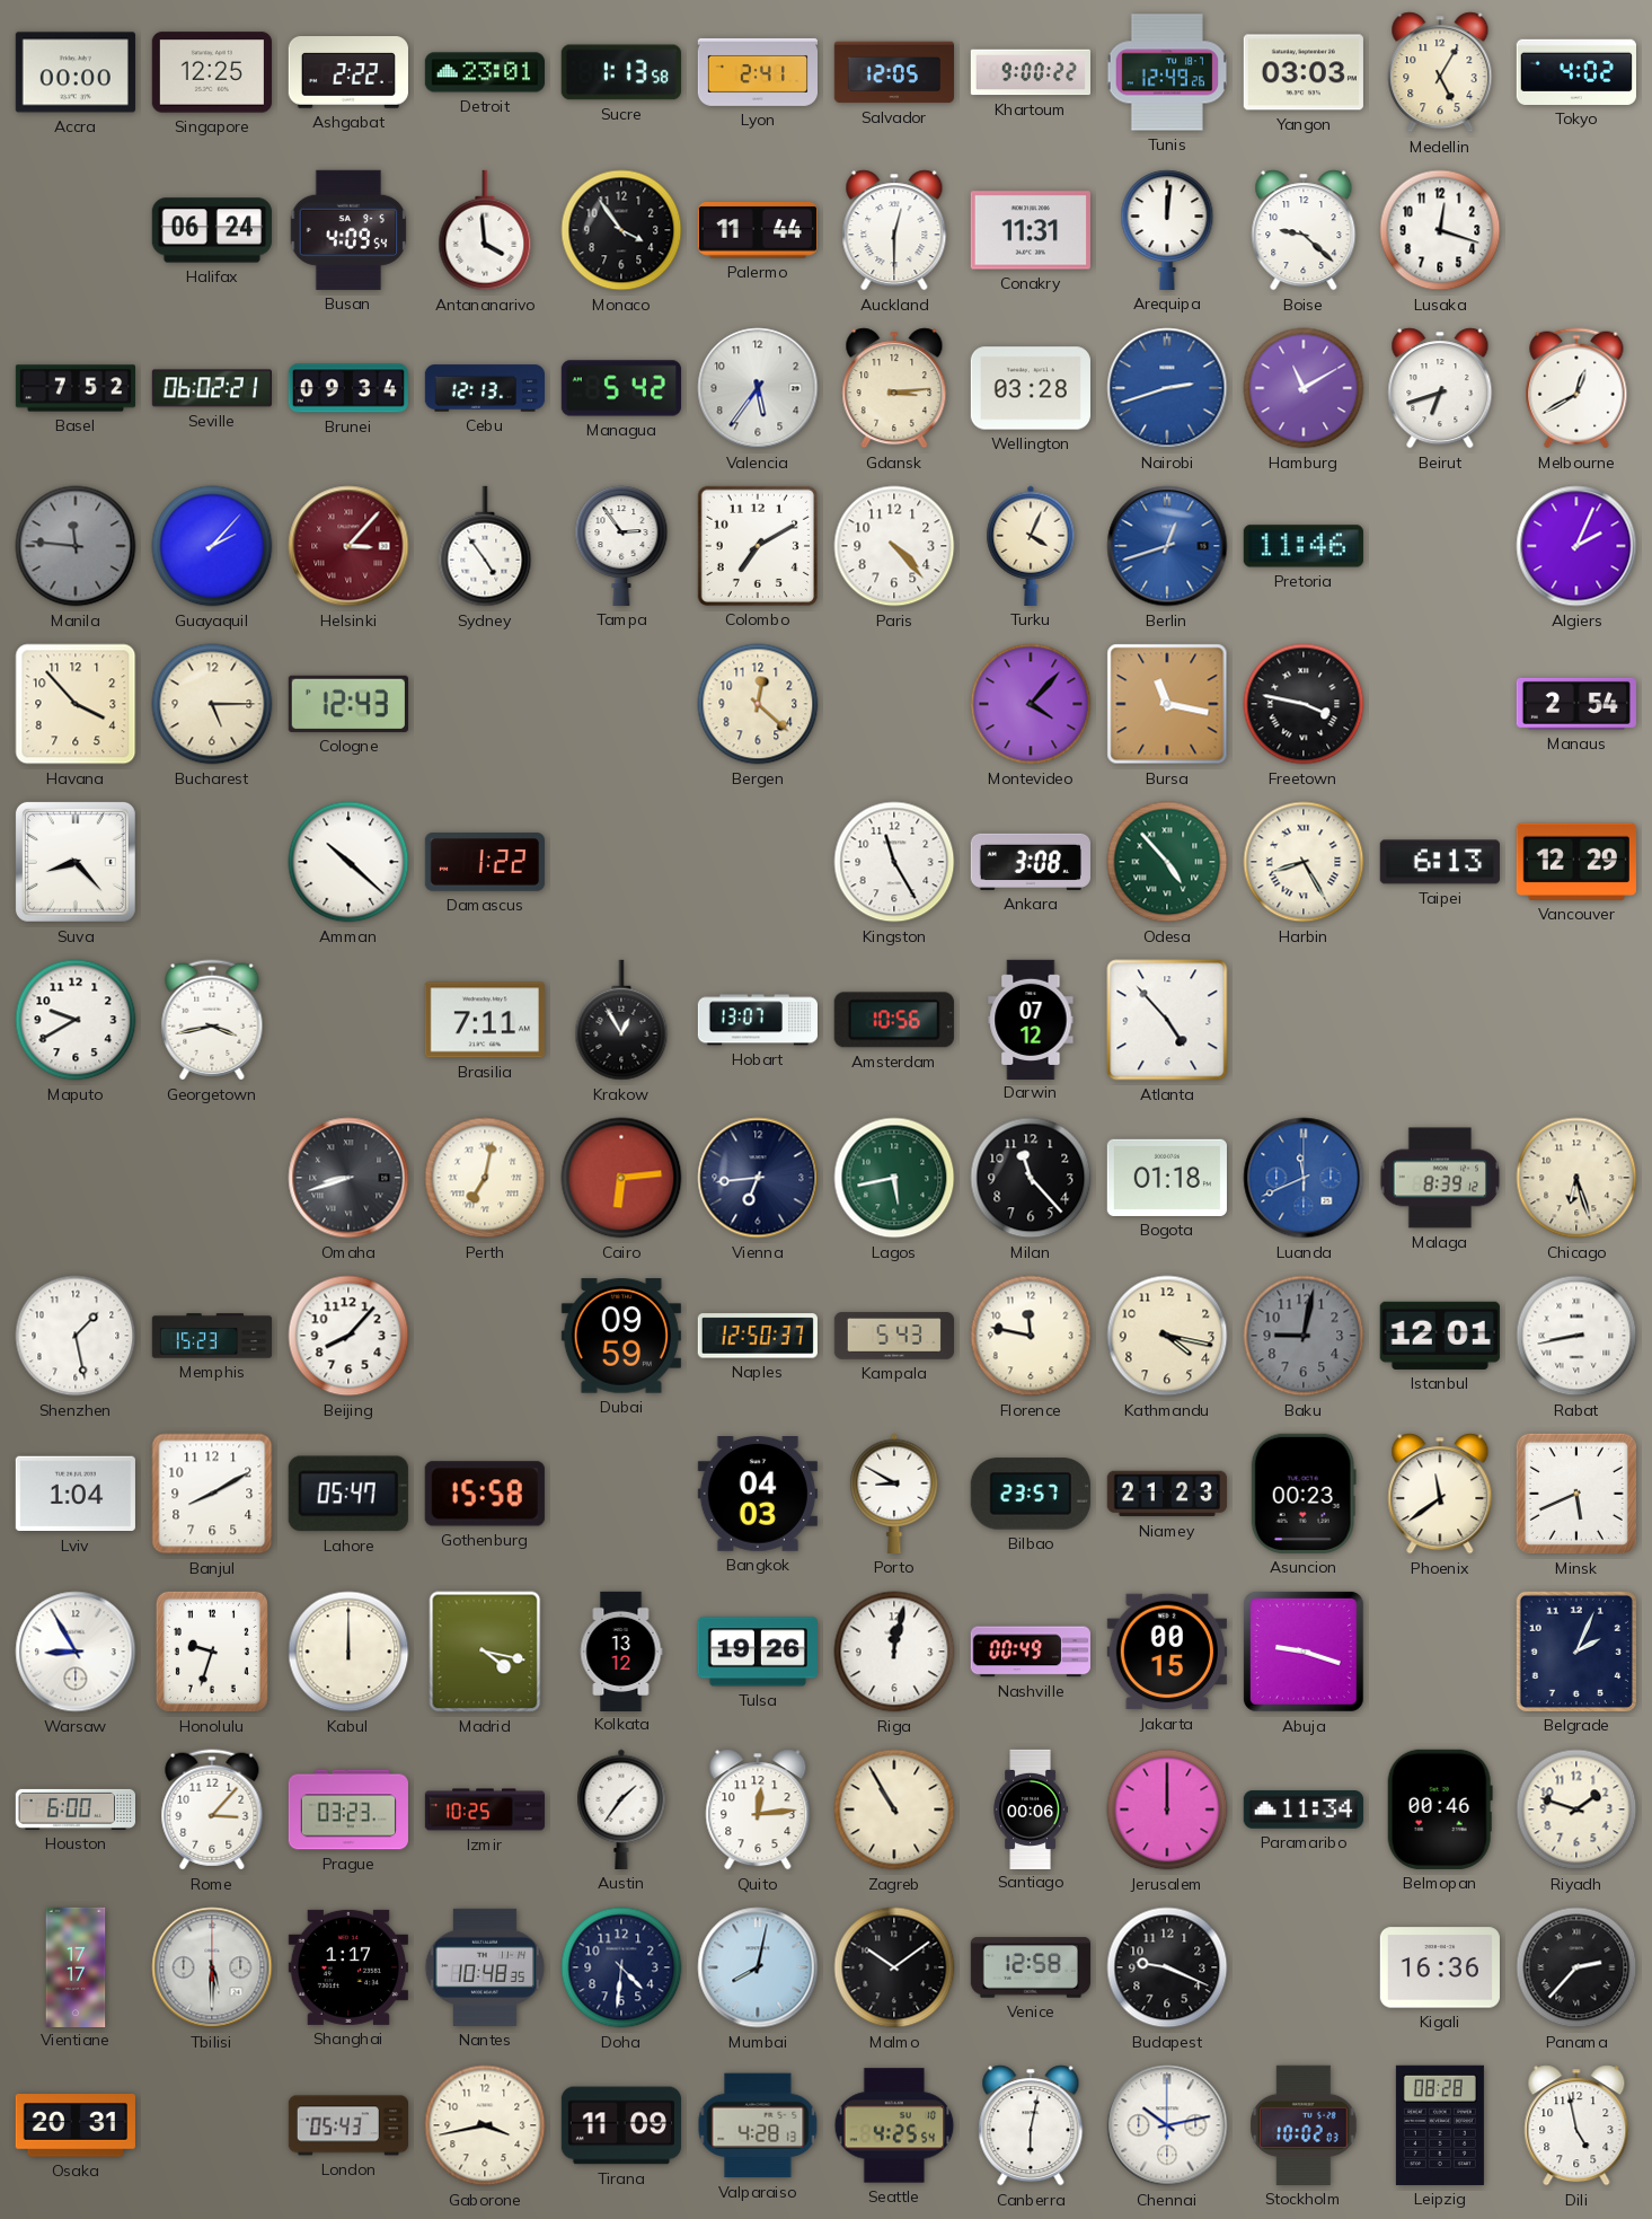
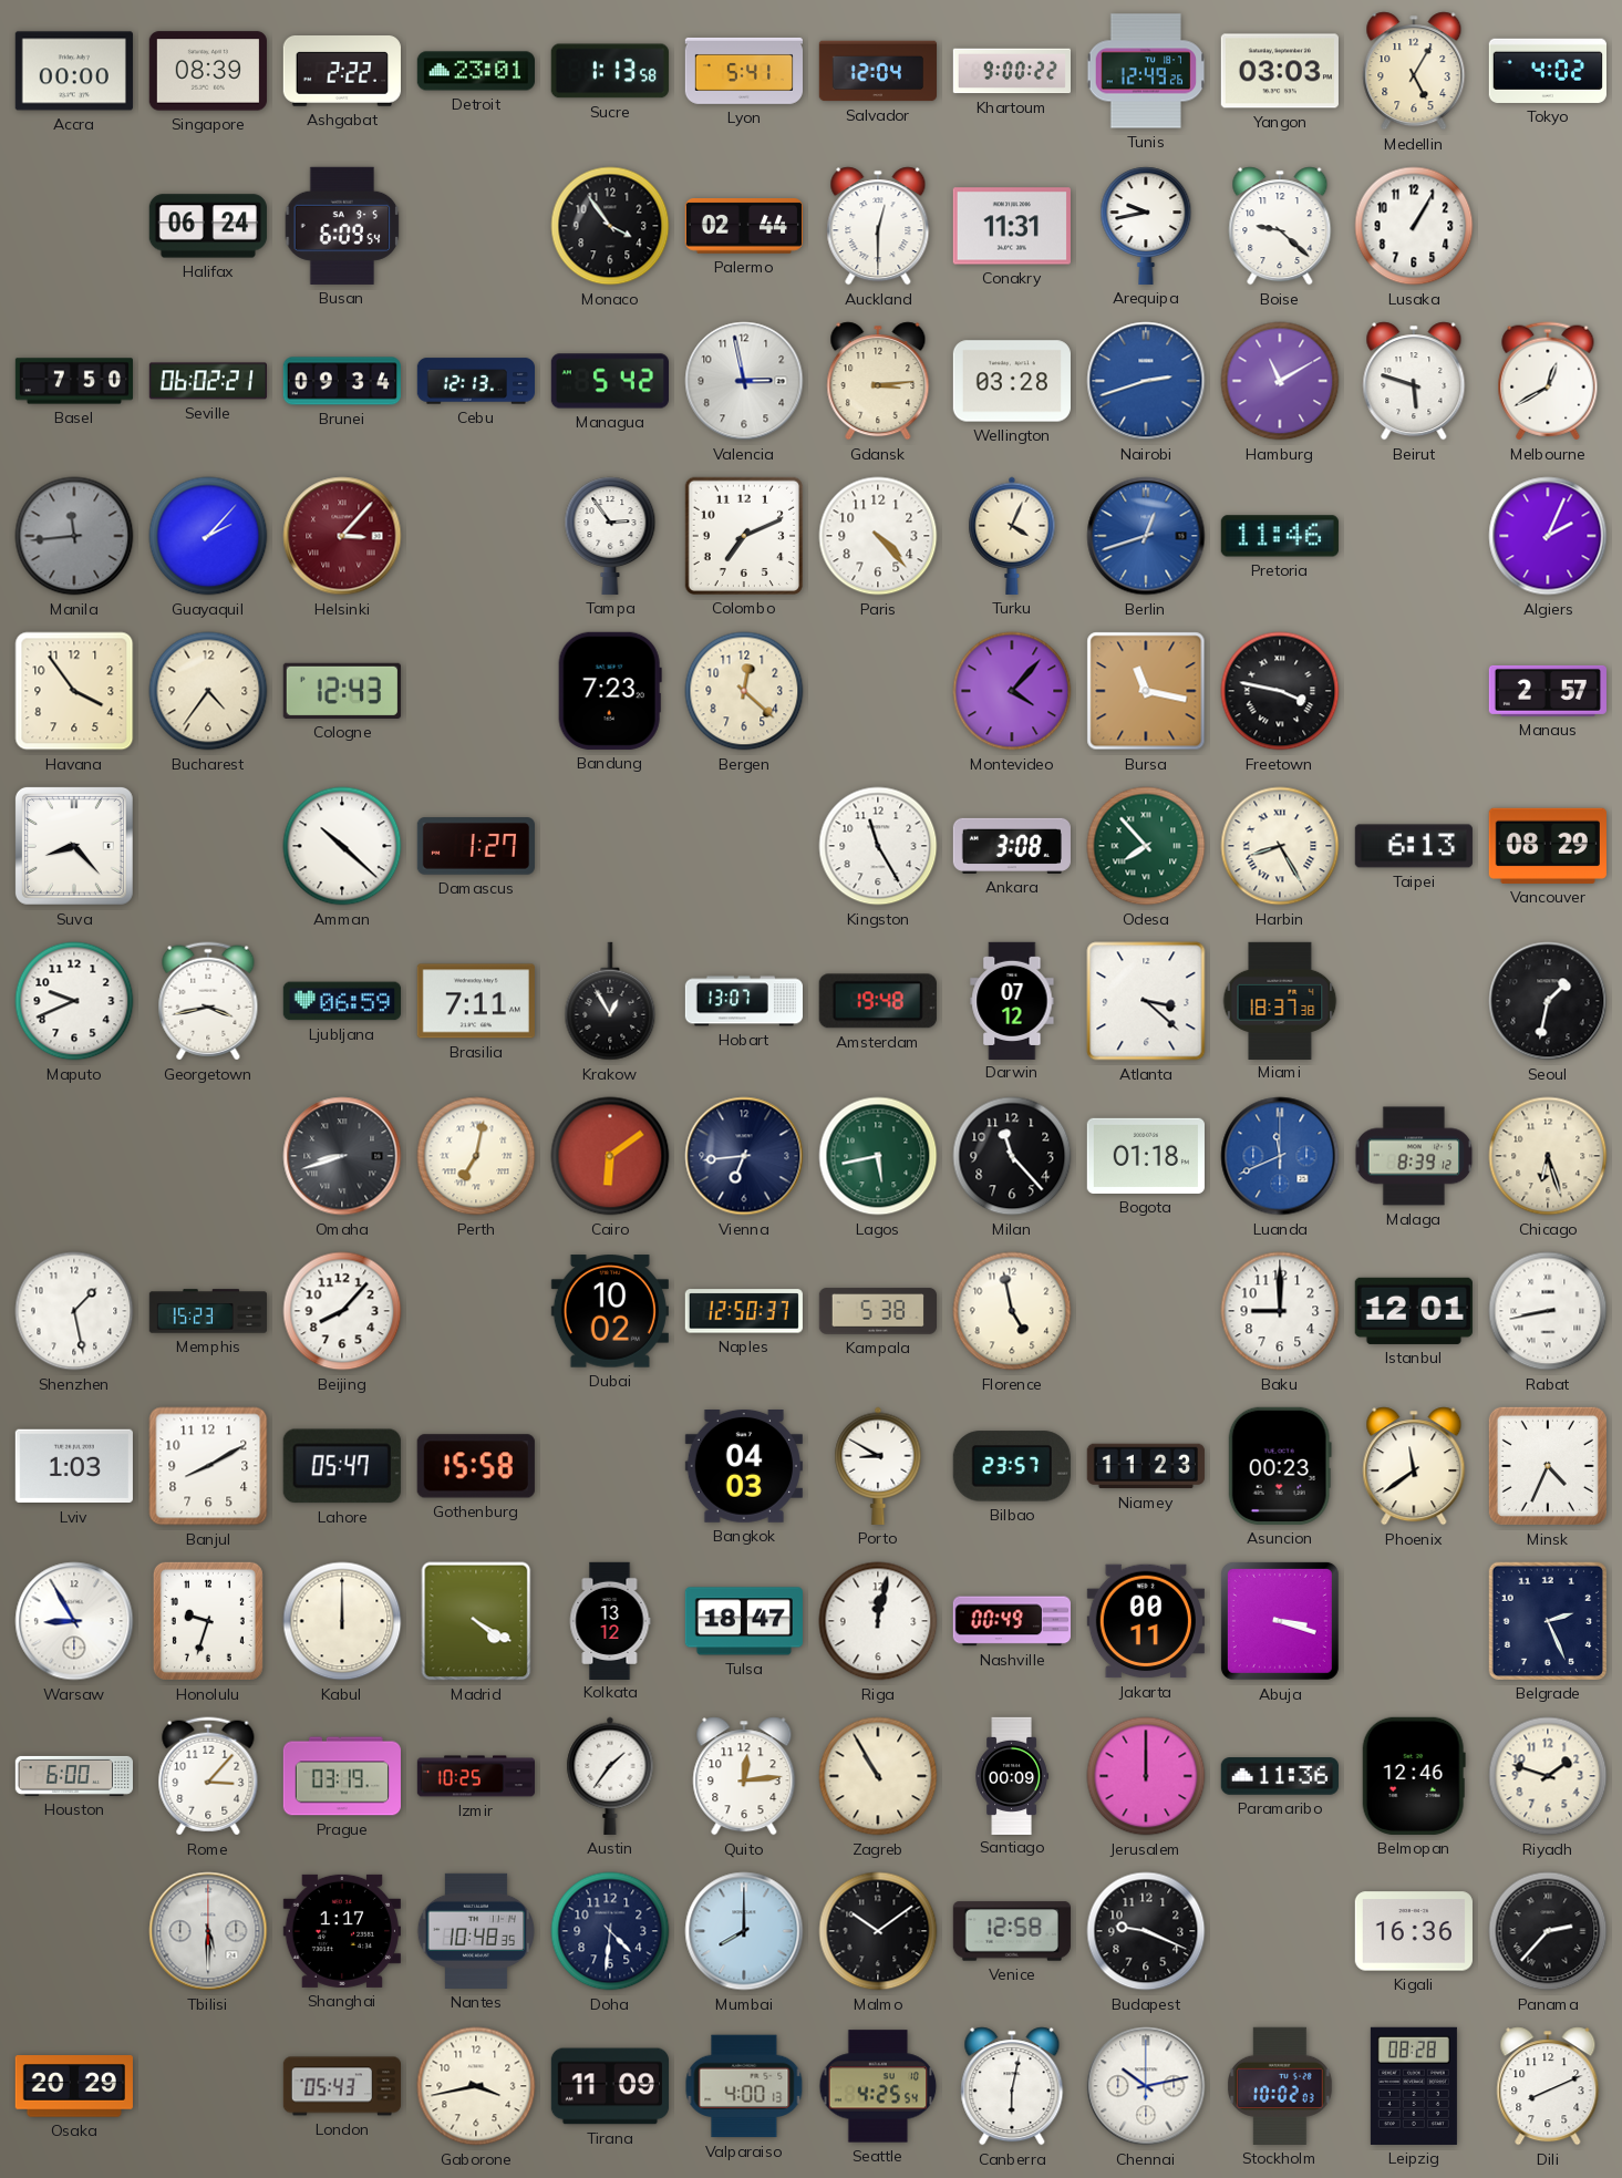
Singapore: 12:25 -> 08:39 (208, 71)
Lyon: 2:41 -> 5:41 (743, 71)
Salvador: 12:05 -> 12:04 (877, 71)
Busan: 4:09 -> 6:09 (342, 226)
Antananarivo: 3:59 -> none (485, 230)
Palermo: 11:44 -> 02:44 (744, 227)
Arequipa: 12:01 -> 9:43 (1146, 226)
Lusaka: 12:18 -> 1:05 (1414, 226)
Basel: 7:52 -> 7:50 (73, 381)
Valencia: 5:36 -> 2:58 (744, 381)
Beirut: 6:42 -> 5:48 (1414, 381)
Manila: 11:46 -> 11:44 (74, 536)
Sydney: 4:54 -> none (485, 546)
Colombo: 7:10 -> 7:11 (744, 536)
Havana: 3:53 -> 3:54 (74, 691)
Bucharest: 5:15 -> 4:36 (208, 691)
Bandung: none -> 7:23 (610, 691)
Manaus: 2:54 -> 2:57 (1548, 691)
Damascus: 1:22 -> 1:27 (476, 846)
Odesa: 4:53 -> 7:53 (1146, 846)
Vancouver: 12:29 -> 08:29 (1548, 846)
Maputo: 9:40 -> 9:41 (74, 1001)
Ljubljana: none -> 06:59 (341, 1001)
Amsterdam: 10:56 -> 19:48 (878, 1001)
Atlanta: 4:53 -> 3:22 (1146, 1001)
Miami: none -> 18:37 (1280, 1000)
Seoul: none -> 1:32 (1548, 1001)
Cairo: 6:14 -> 6:09 (610, 1156)
Dubai: 09:59 -> 10:02 (610, 1311)
Kampala: 5:43 -> 5:38 (877, 1311)
Florence: 11:47 -> 4:58 (1012, 1311)
Kathmandu: 4:17 -> none (1167, 1336)
Baku: 9:02 -> 9:00 (1280, 1311)
Baku dial: grey -> white (1280, 1311)
Lviv: 1:04 -> 1:03 (74, 1466)
Niamey: 21:23 -> 11:23 (1146, 1466)
Minsk: 5:41 -> 4:34 (1548, 1466)
Madrid: 4:17 -> 4:20 (476, 1621)
Tulsa: 19:26 -> 18:47 (744, 1621)
Jakarta: 00:15 -> 00:11 (1146, 1621)
Abuja: 9:18 -> 3:18 (1280, 1621)
Belgrade: 2:04 -> 2:26 (1548, 1621)
Prague: 03:23 -> 03:19 (342, 1776)
Santiago: 00:06 -> 00:09 (1012, 1775)
Paramaribo: 11:34 -> 11:36 (1280, 1776)
Belmopan: 00:46 -> 12:46 (1414, 1776)
Vientiane: 17:17 -> none (76, 1966)
Mumbai: 8:02 -> 8:00 (744, 1931)
Osaka: 20:31 -> 20:29 (74, 2086)
Valparaiso: 4:28 -> 4:00 (744, 2086)
Dili: 4:58 -> 8:11 (1548, 2086)
